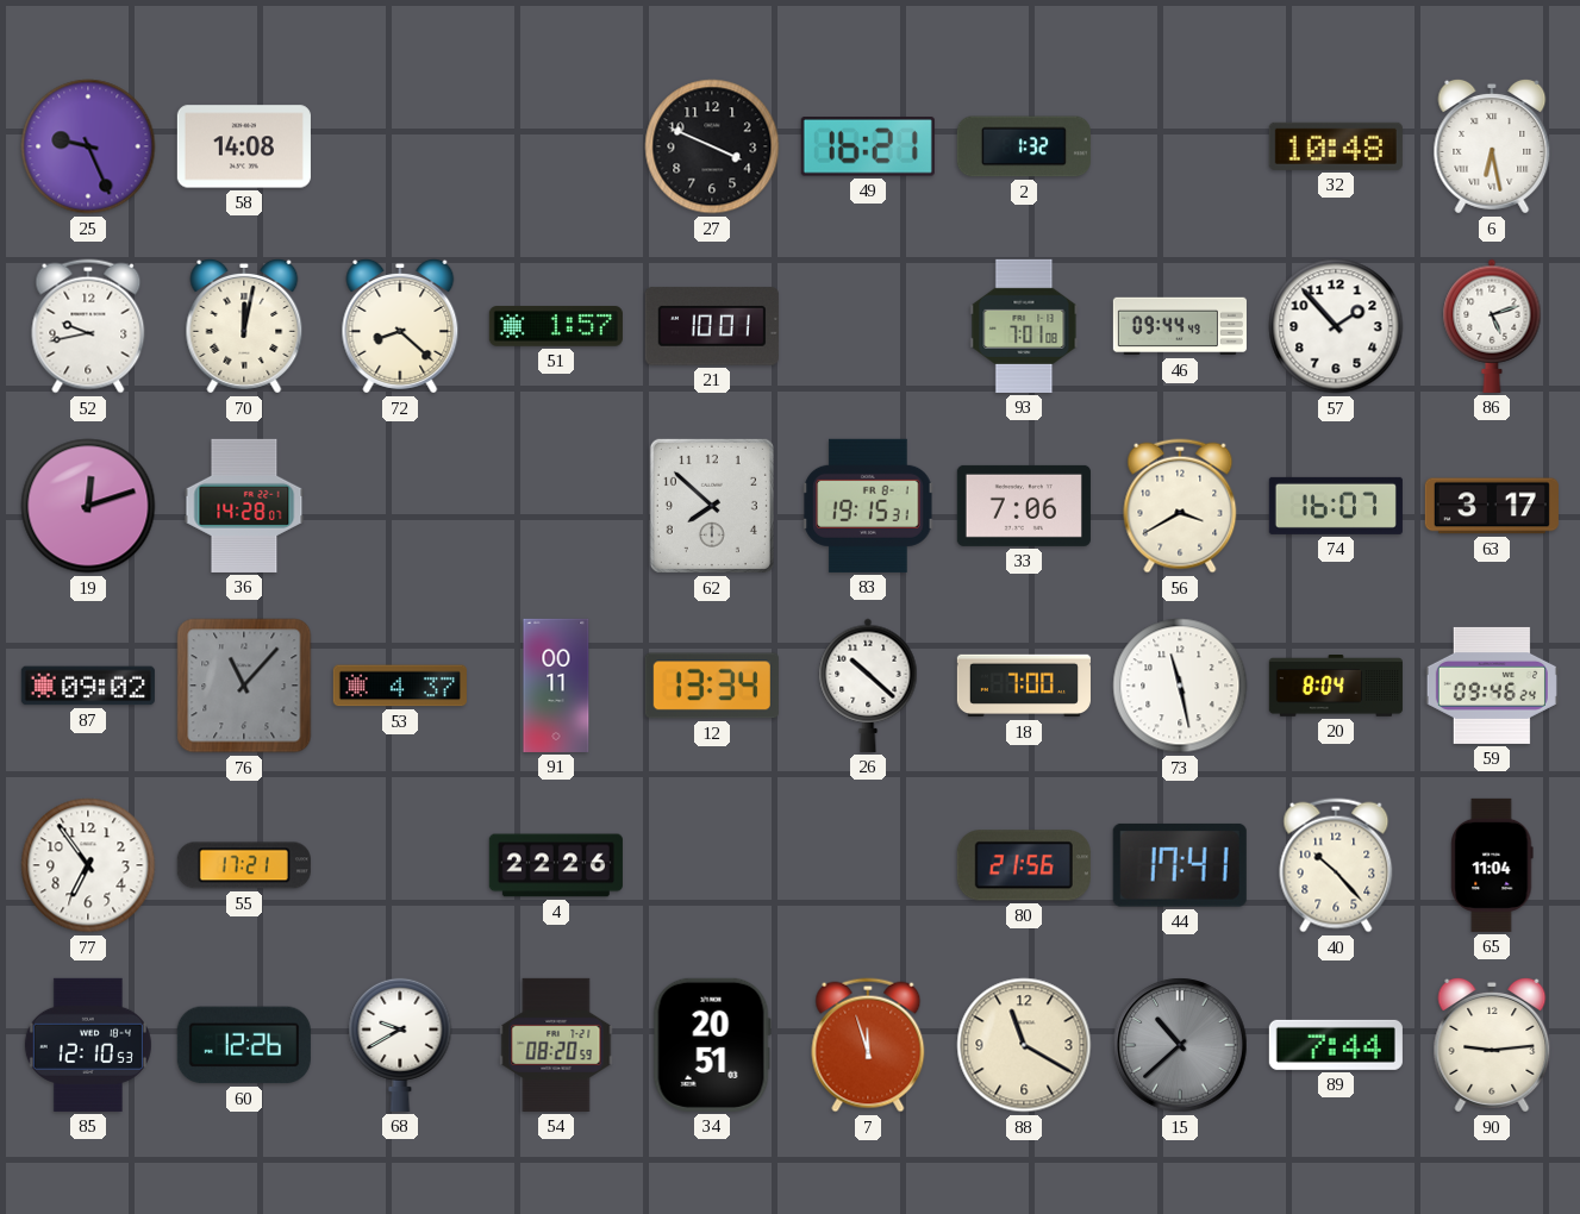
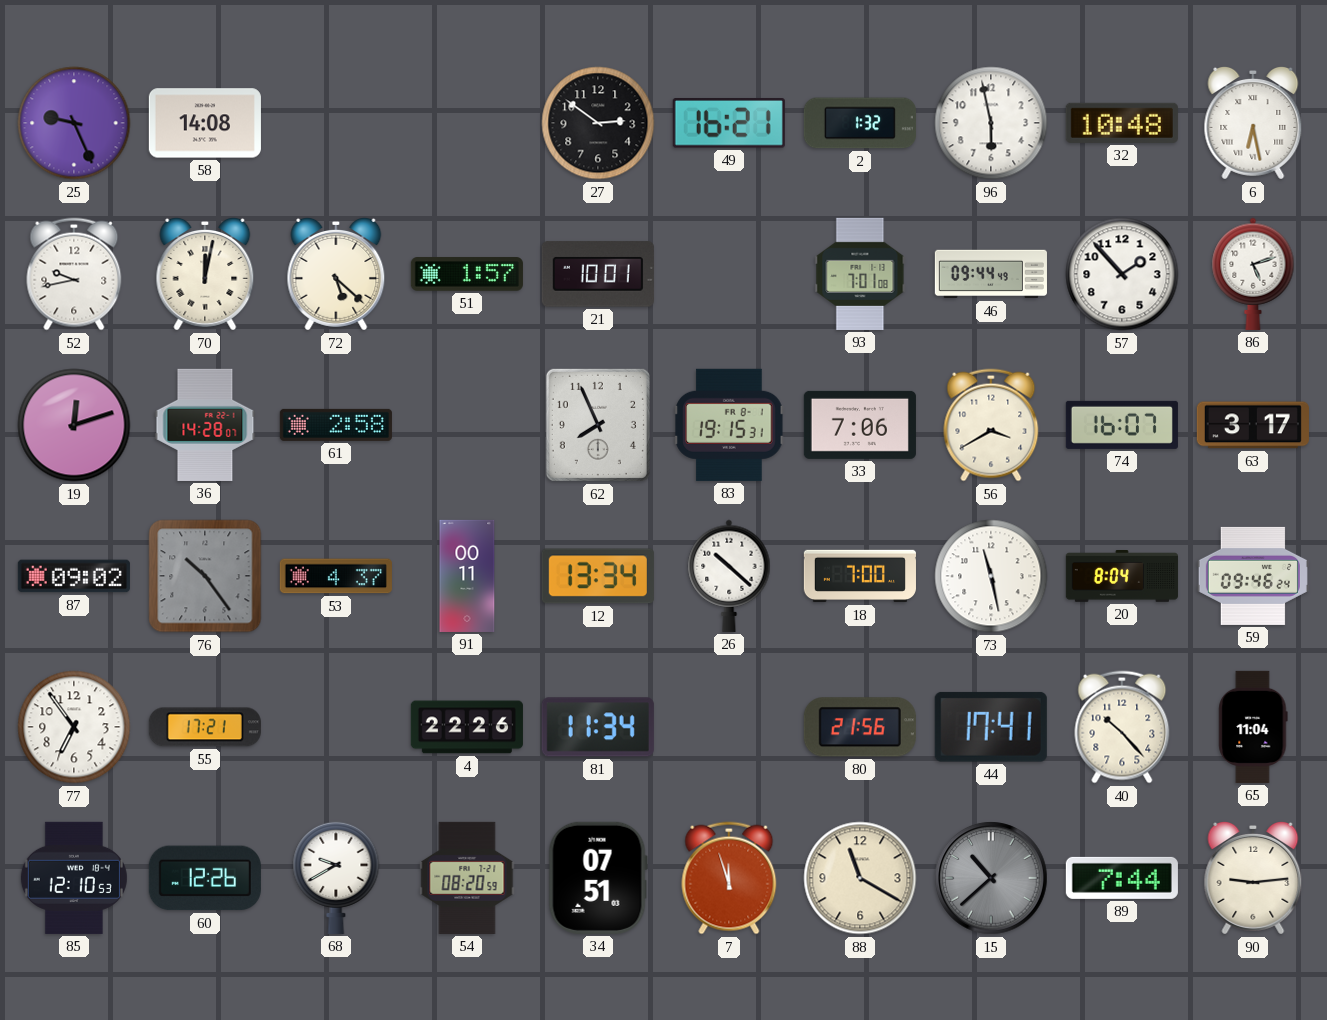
27: 3:49 -> 2:51 (598, 123)
96: none -> 5:58 (991, 123)
72: 8:22 -> 5:22 (336, 274)
61: none -> 2:58 (336, 425)
62: 7:52 -> 7:56 (598, 425)
76: 11:07 -> 10:24 (205, 576)
81: none -> 11:34 (598, 727)
34: 20:51 -> 07:51 (598, 878)
